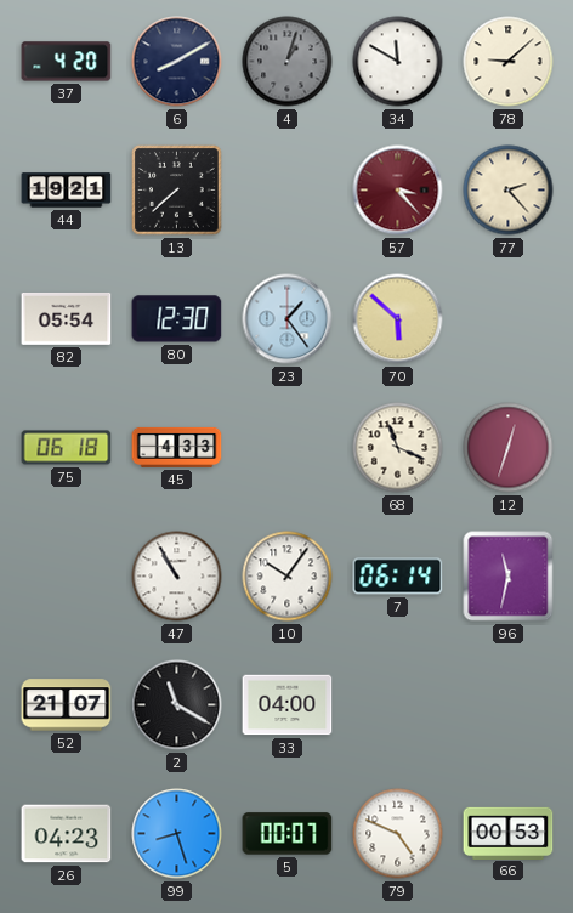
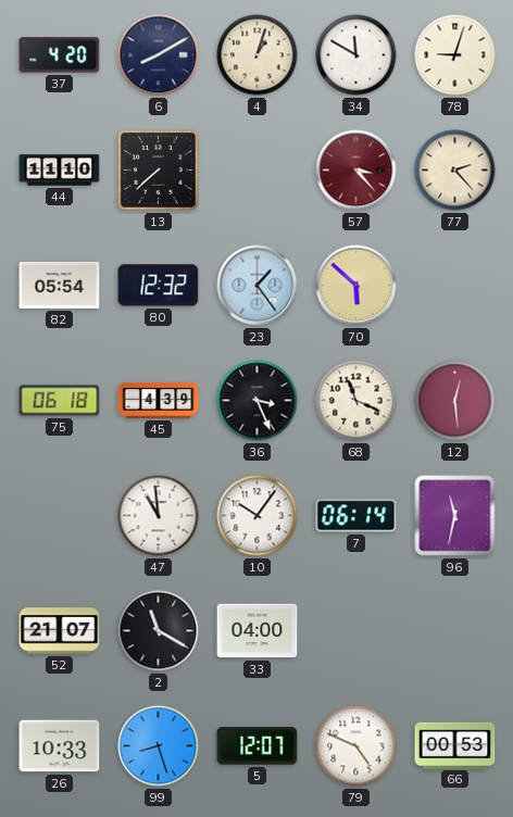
4 dial: grey -> cream (258, 55)
78: 9:08 -> 9:03 (455, 55)
44: 19:21 -> 11:10 (60, 171)
80: 12:30 -> 12:32 (159, 286)
45: 4:33 -> 4:39 (159, 400)
36: none -> 3:26 (258, 401)
12: 12:33 -> 12:29 (455, 401)
47: 10:55 -> 10:59 (159, 516)
26: 04:23 -> 10:33 (60, 746)
5: 00:07 -> 12:07 (258, 746)
